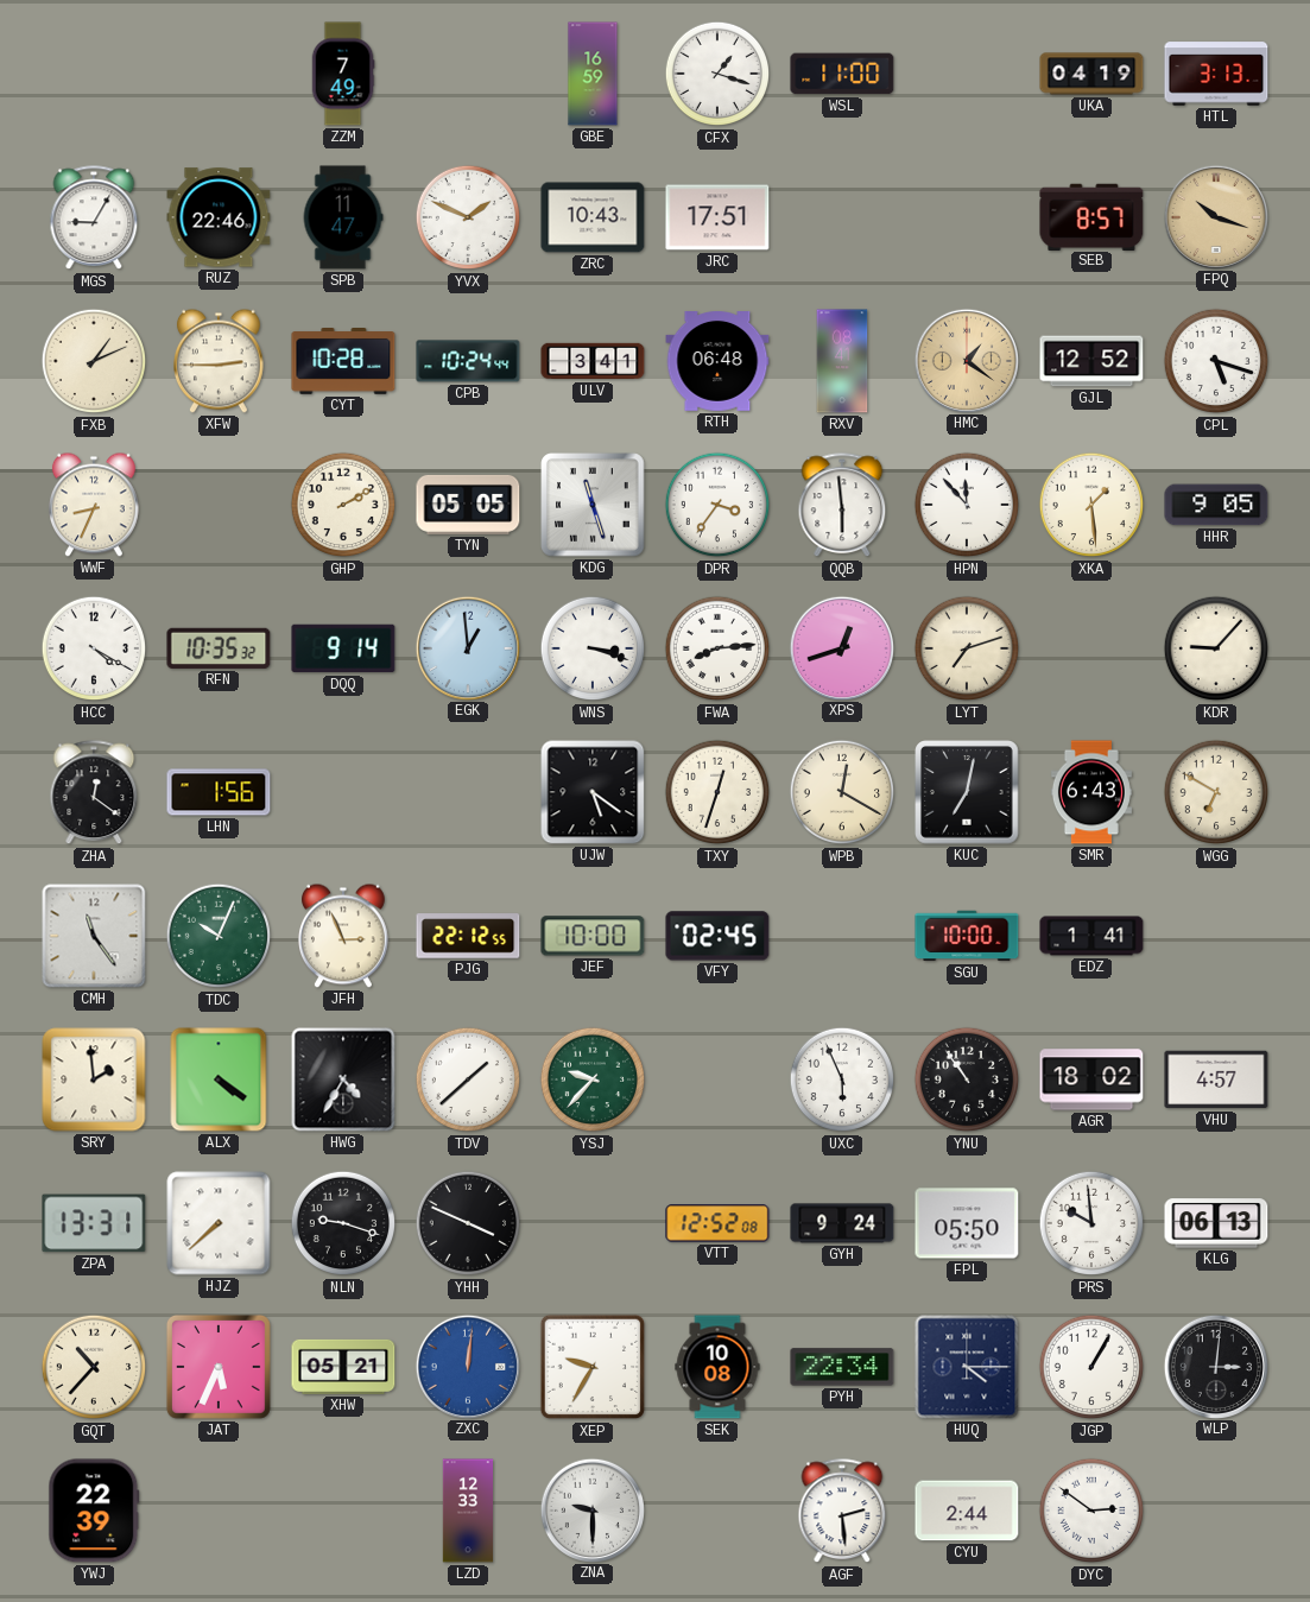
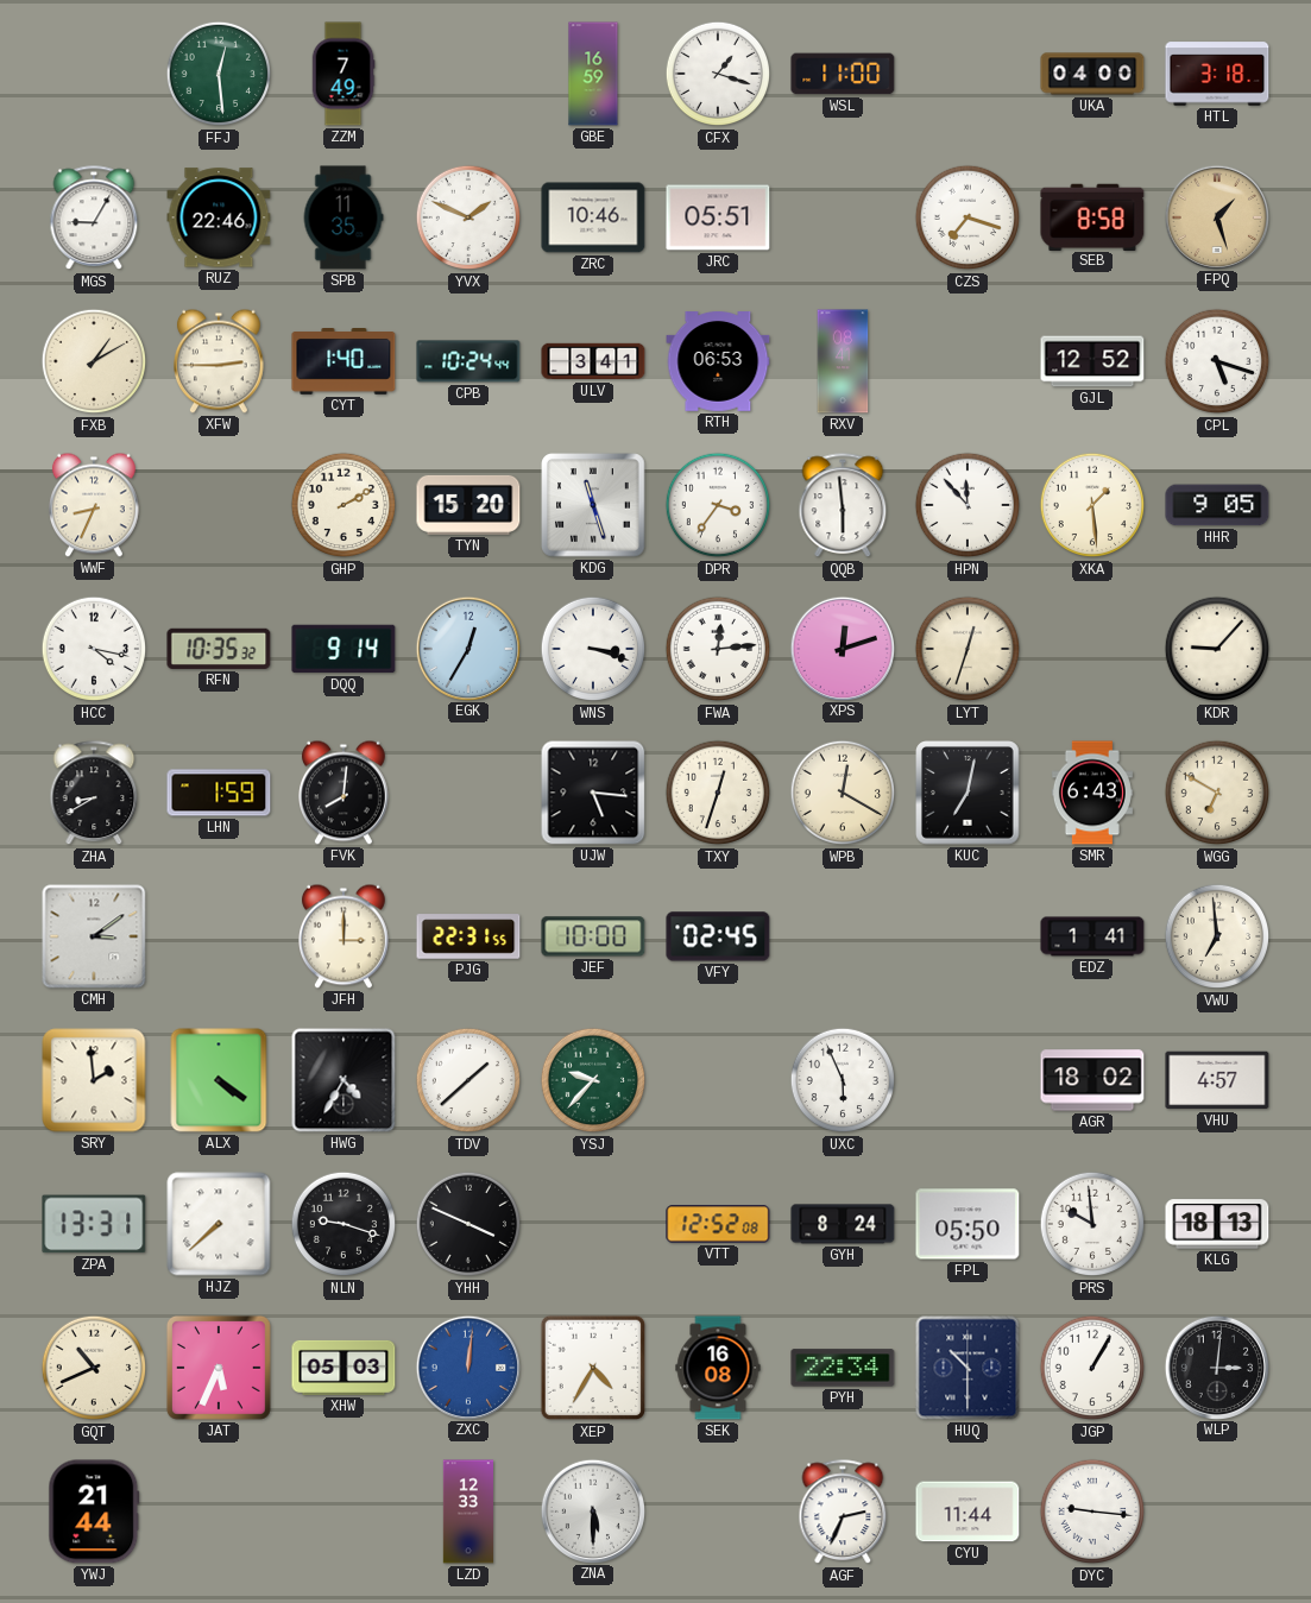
FFJ: none -> 12:29 (219, 74)
UKA: 04:19 -> 04:00 (1092, 74)
HTL: 3:13 -> 3:18 (1217, 74)
SPB: 11:47 -> 11:35 (343, 217)
ZRC: 10:43 -> 10:46 (593, 217)
JRC: 17:51 -> 05:51 (718, 217)
CZS: none -> 7:18 (968, 217)
SEB: 8:57 -> 8:58 (1092, 216)
FPQ: 10:18 -> 1:27 (1216, 216)
FXB: 1:11 -> 1:10 (94, 361)
CYT: 10:28 -> 1:40 (343, 362)
RTH: 06:48 -> 06:53 (718, 362)
HMC: 1:21 -> none (966, 360)
TYN: 05:05 -> 15:20 (468, 505)
HCC: 4:20 -> 4:17 (94, 649)
EGK: 12:59 -> 12:35 (467, 648)
FWA: 8:14 -> 12:14 (718, 649)
XPS: 12:42 -> 12:12 (842, 648)
LYT: 7:12 -> 12:33 (968, 649)
ZHA: 12:21 -> 8:40 (94, 794)
LHN: 1:56 -> 1:59 (219, 793)
FVK: none -> 8:01 (345, 793)
UJW: 5:21 -> 5:16 (593, 793)
CMH: 11:24 -> 3:09 (94, 936)
TDC: 10:04 -> none (219, 936)
JFH: 2:56 -> 3:00 (345, 936)
PJG: 22:12 -> 22:31 (468, 936)
SGU: 10:00 -> none (967, 936)
VWU: none -> 6:59 (1217, 936)
YNU: 10:54 -> none (967, 1079)
GYH: 9:24 -> 8:24 (843, 1224)
KLG: 06:13 -> 18:13 (1217, 1224)
GQT: 10:37 -> 10:41 (94, 1368)
XHW: 05:21 -> 05:03 (343, 1368)
XEP: 9:35 -> 4:35 (593, 1368)
SEK: 10:08 -> 16:08 (718, 1368)
HUQ: 4:15 -> 10:30 (968, 1368)
YWJ: 22:39 -> 21:44 (94, 1512)
ZNA: 9:30 -> 5:30 (592, 1510)
AGF: 2:29 -> 2:34 (843, 1513)
CYU: 2:44 -> 11:44 (968, 1512)
DYC: 2:51 -> 9:16 (1092, 1512)
